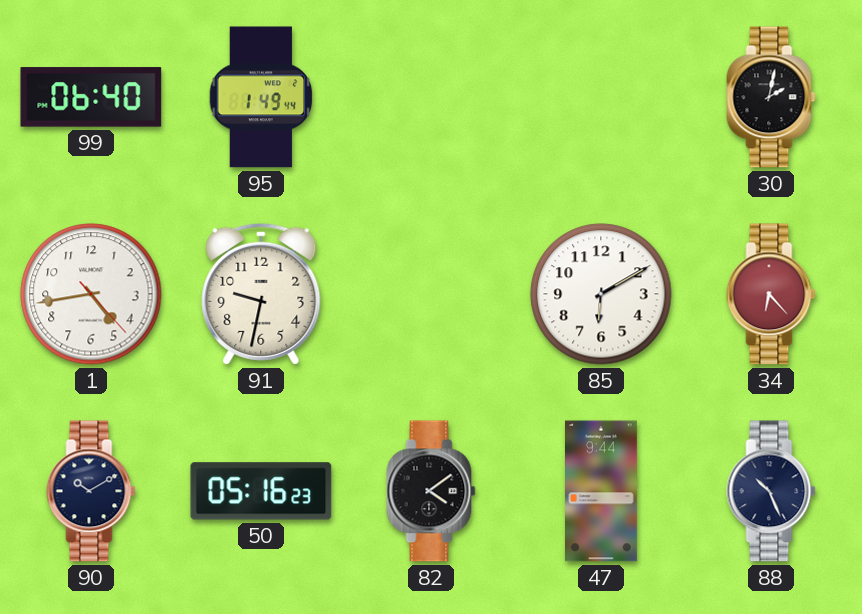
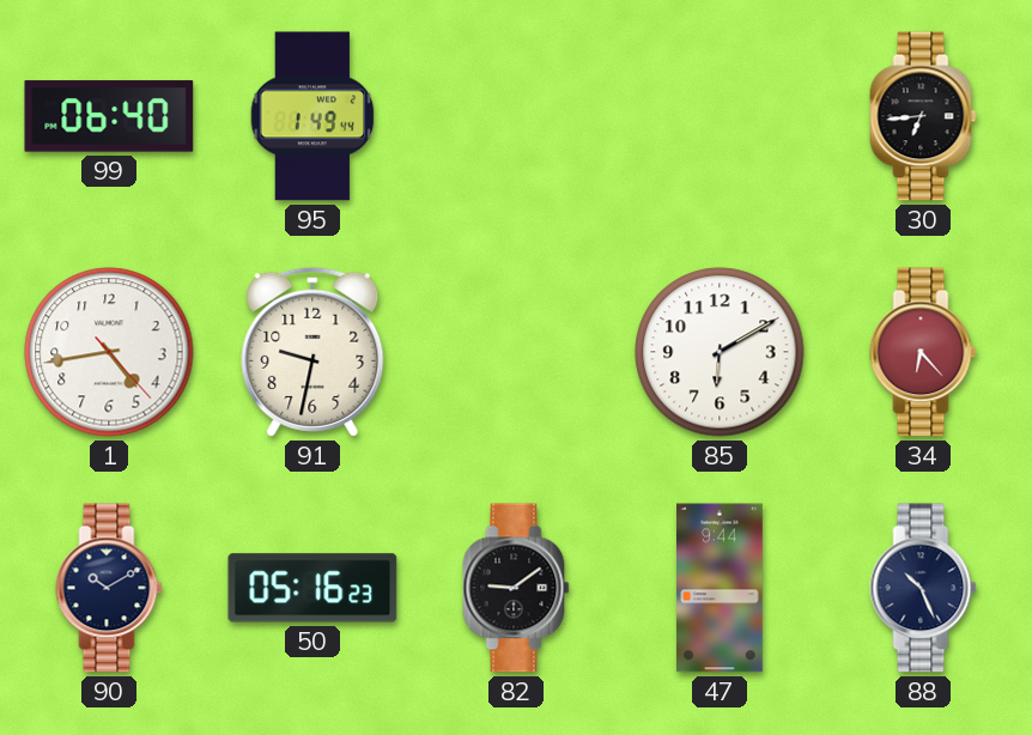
30: 2:02 -> 6:44 (923, 116)
82: 4:09 -> 9:09 (516, 588)
